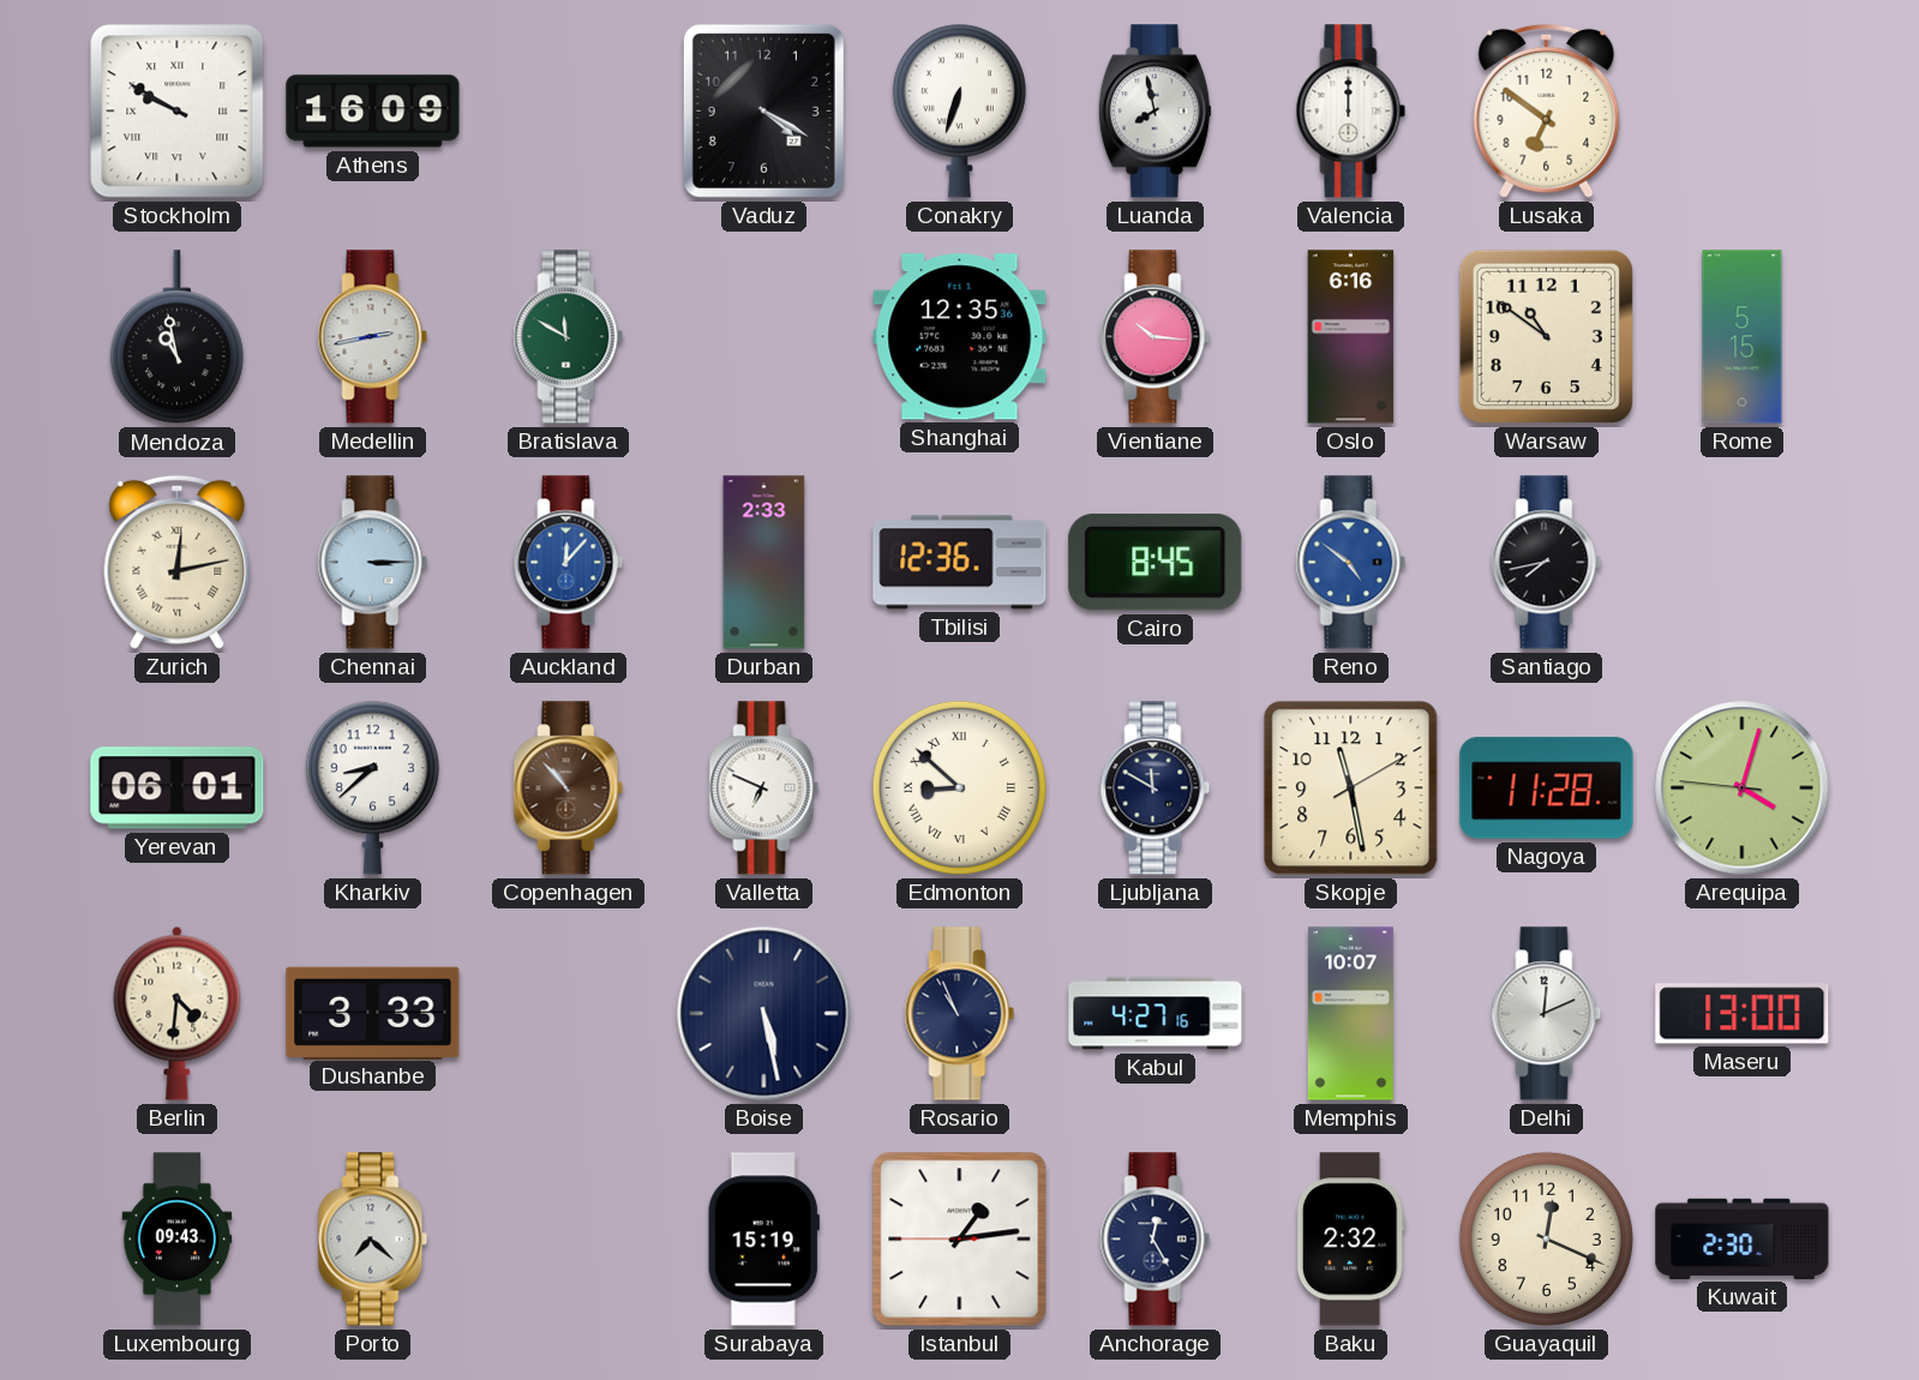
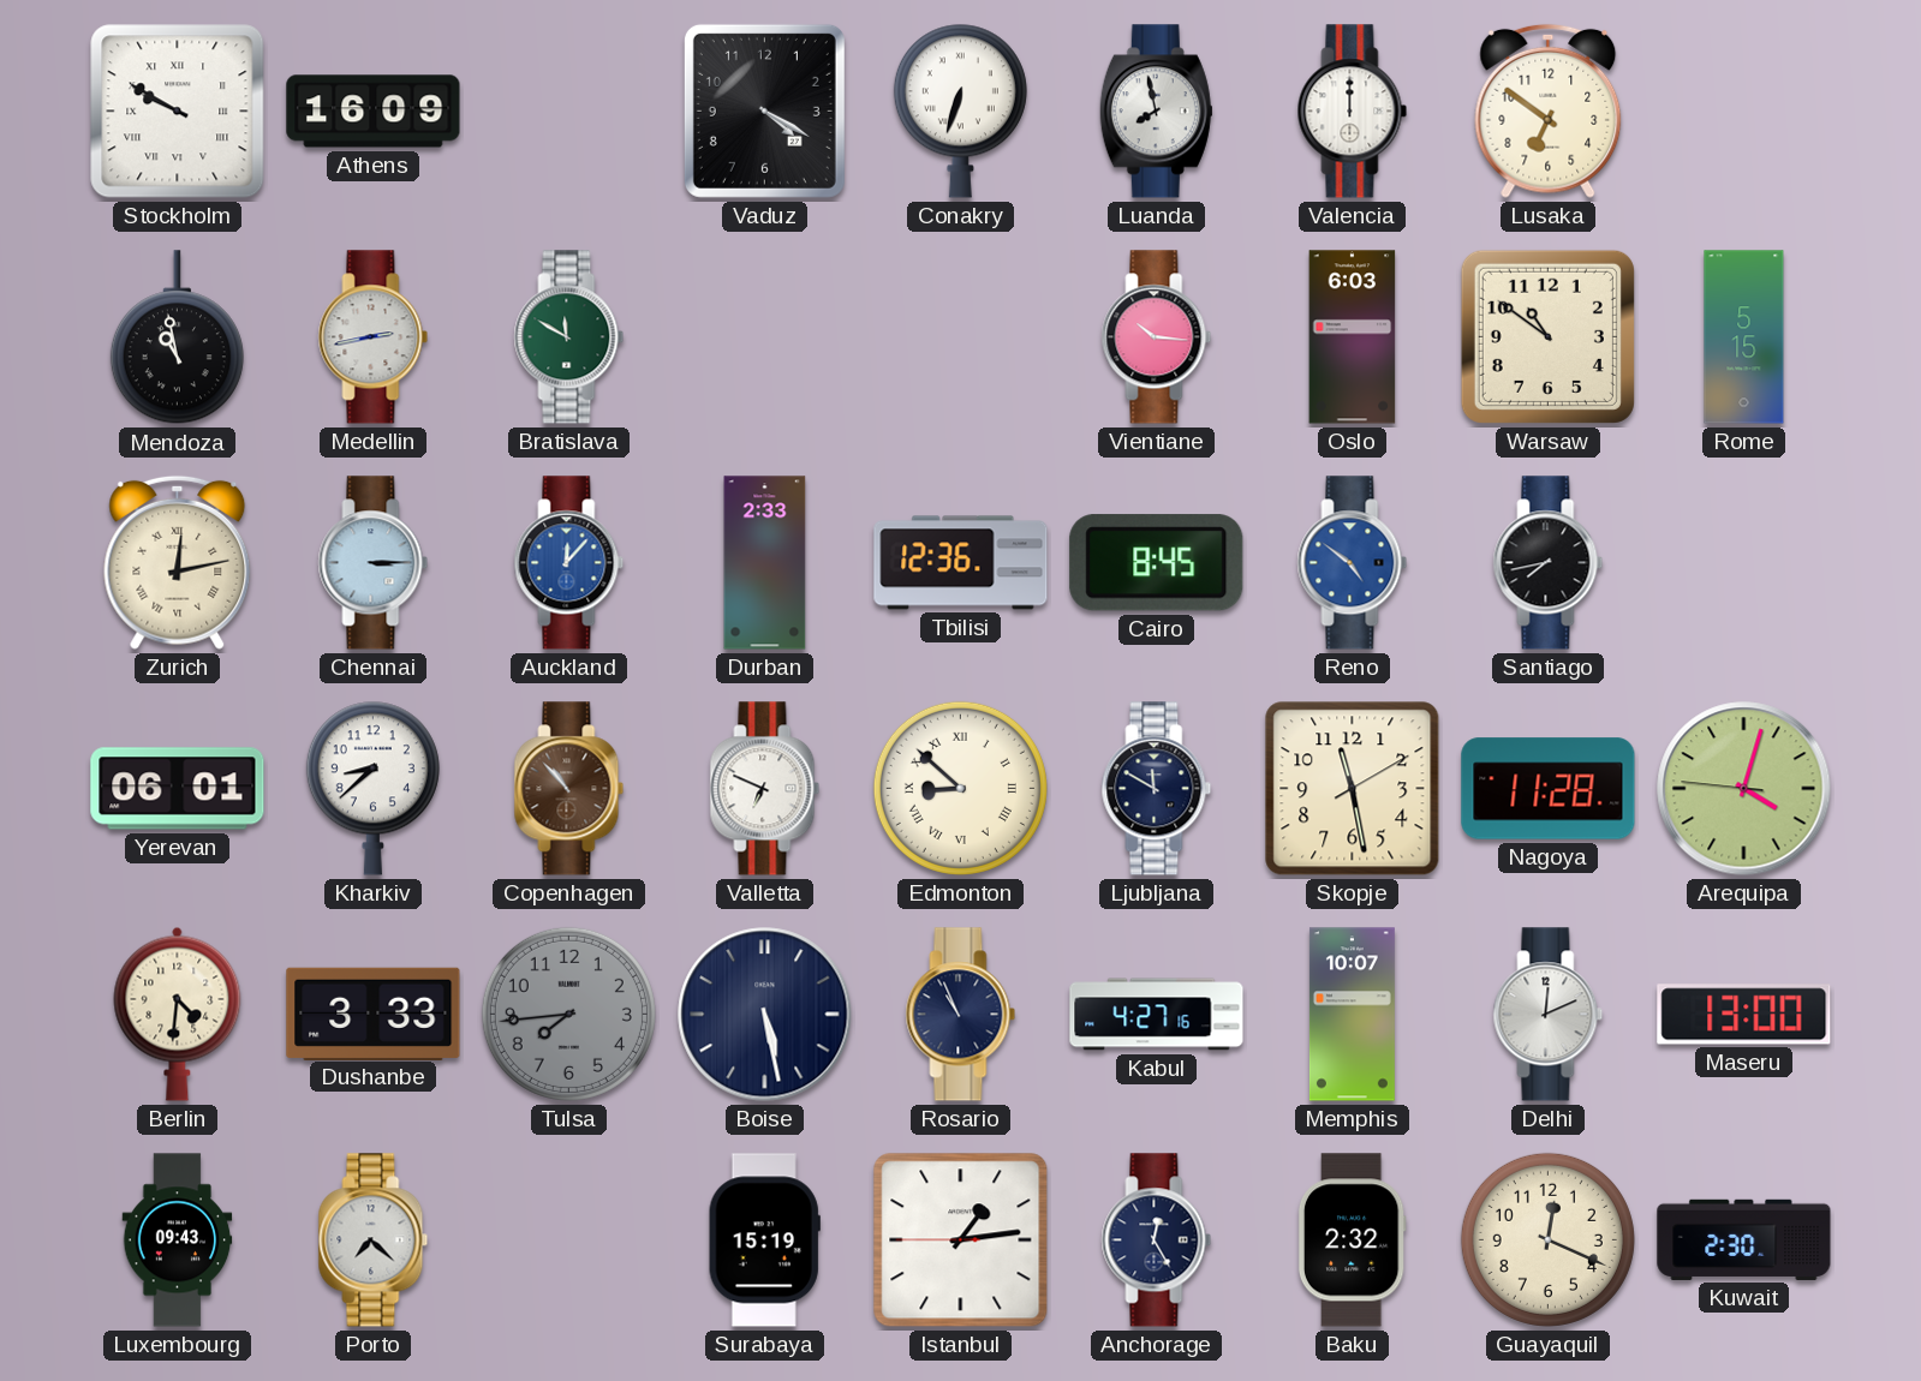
Shanghai: 12:35 -> none (960, 337)
Oslo: 6:16 -> 6:03 (1353, 337)
Tulsa: none -> 7:44 (568, 1014)
